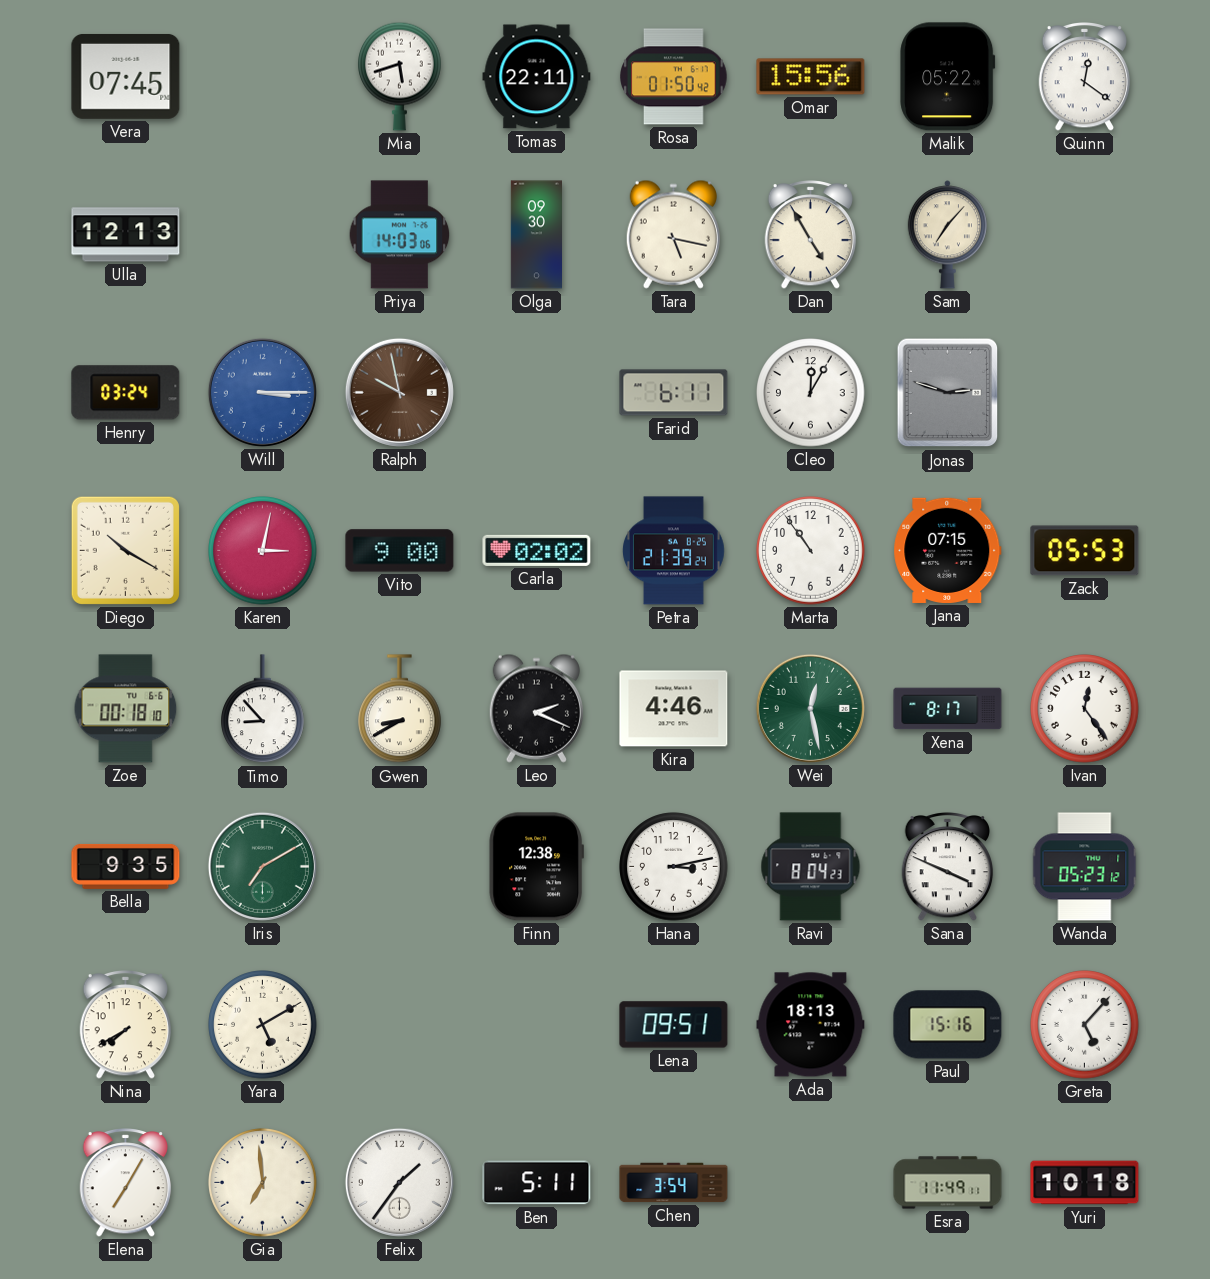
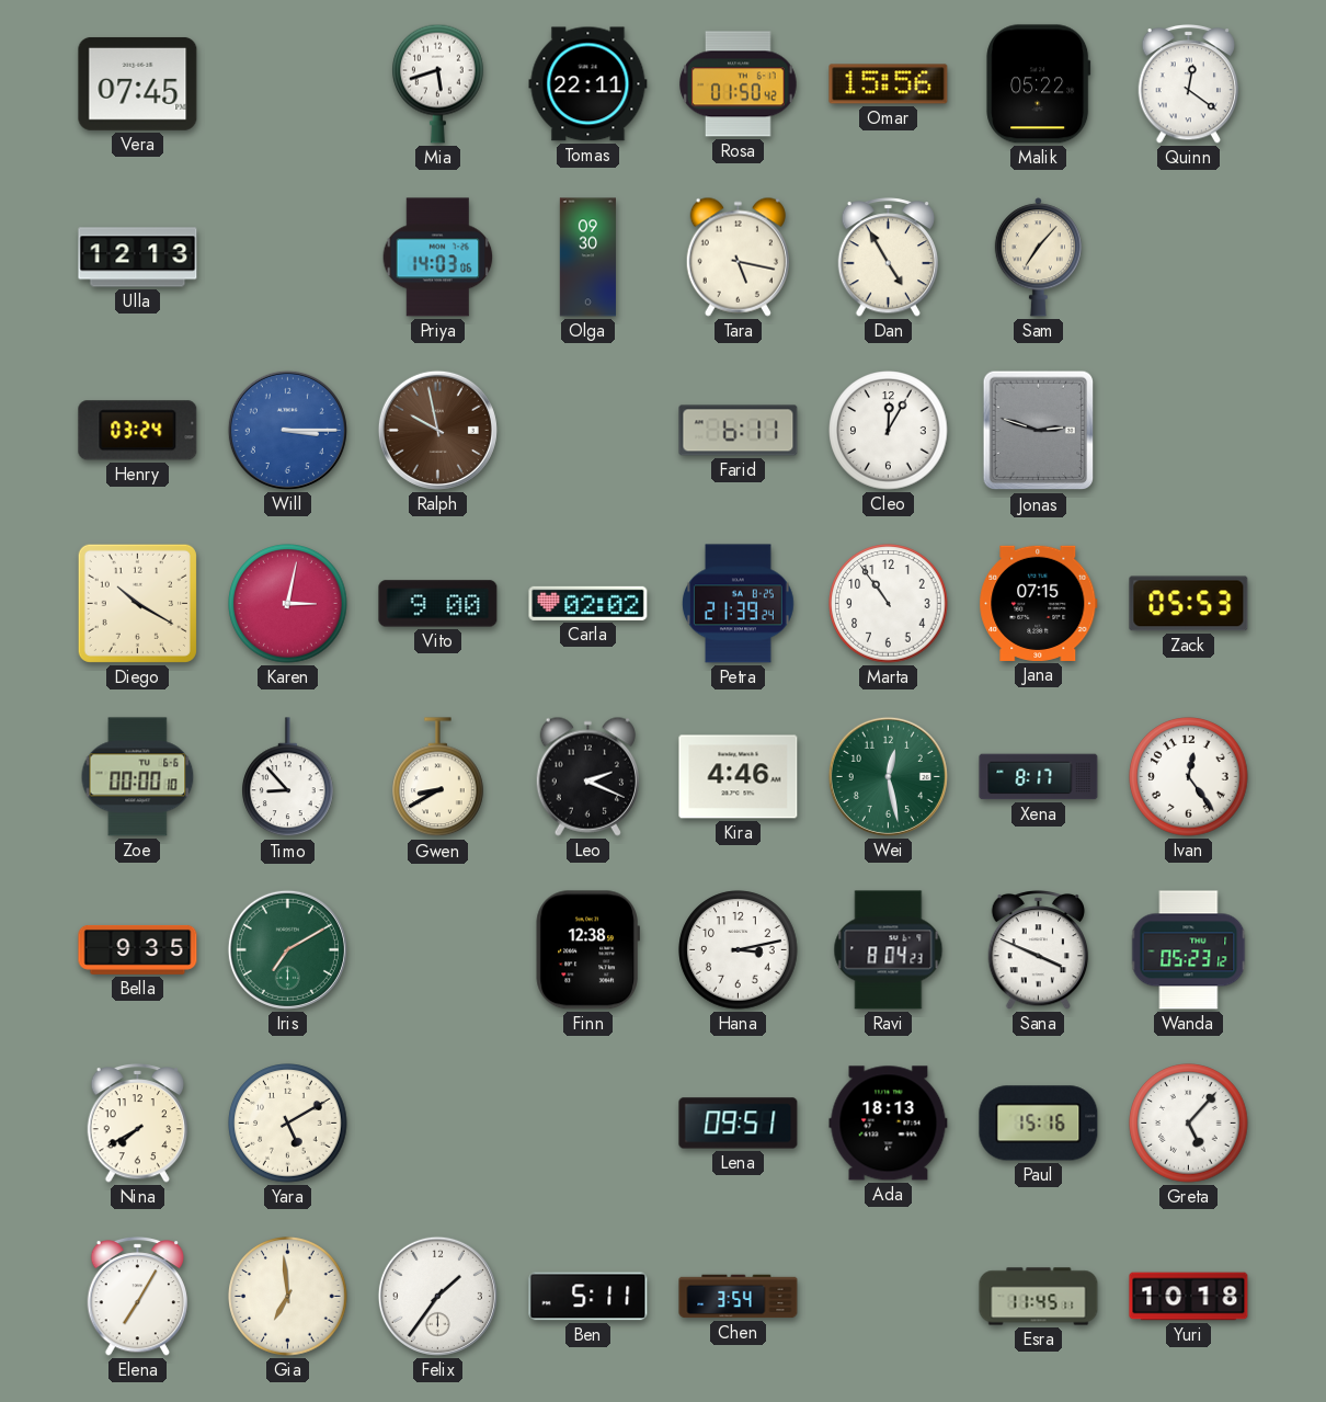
Zoe: 00:18 -> 00:00 (138, 777)
Esra: 11:49 -> 11:45 (1039, 1297)
